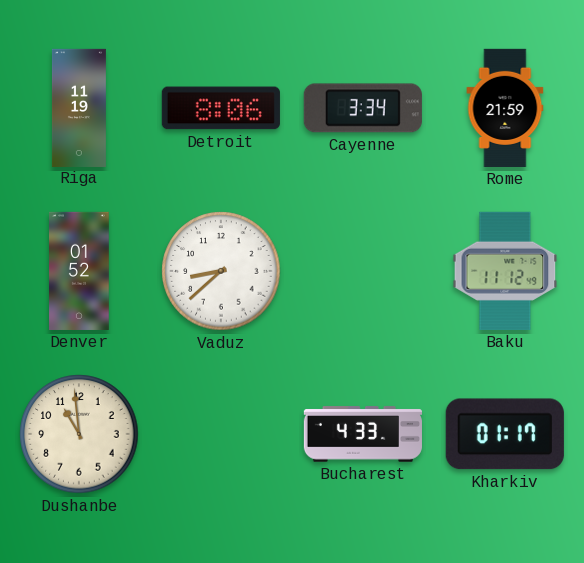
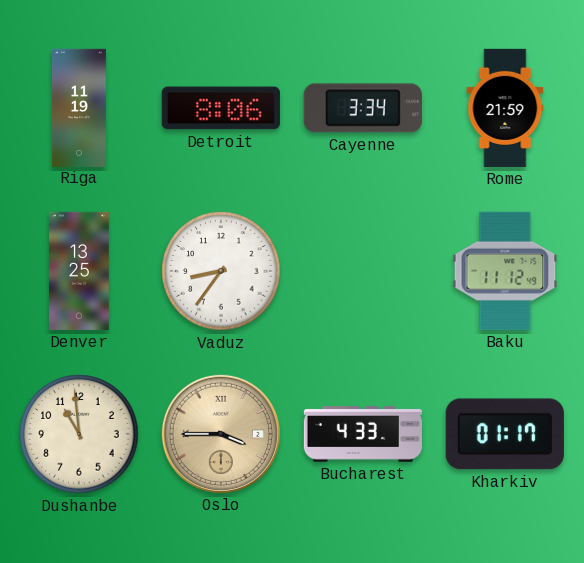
Denver: 01:52 -> 13:25 (80, 271)
Vaduz: 8:38 -> 8:36 (221, 271)
Oslo: none -> 3:45 (221, 434)
